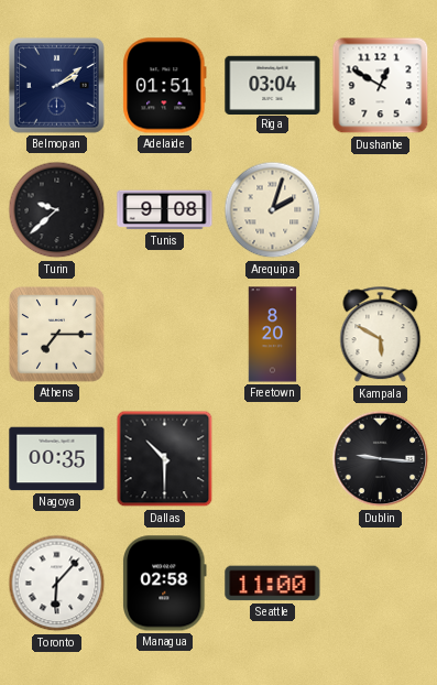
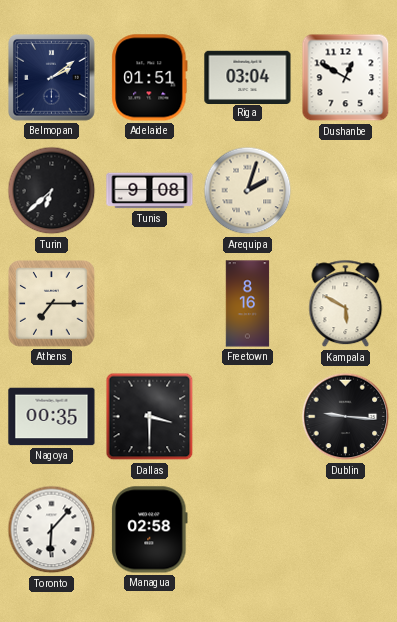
Turin: 9:38 -> 6:38 (52, 191)
Freetown: 8:20 -> 8:16 (248, 304)
Dallas: 10:30 -> 3:30 (150, 417)
Seattle: 11:00 -> none (273, 584)
